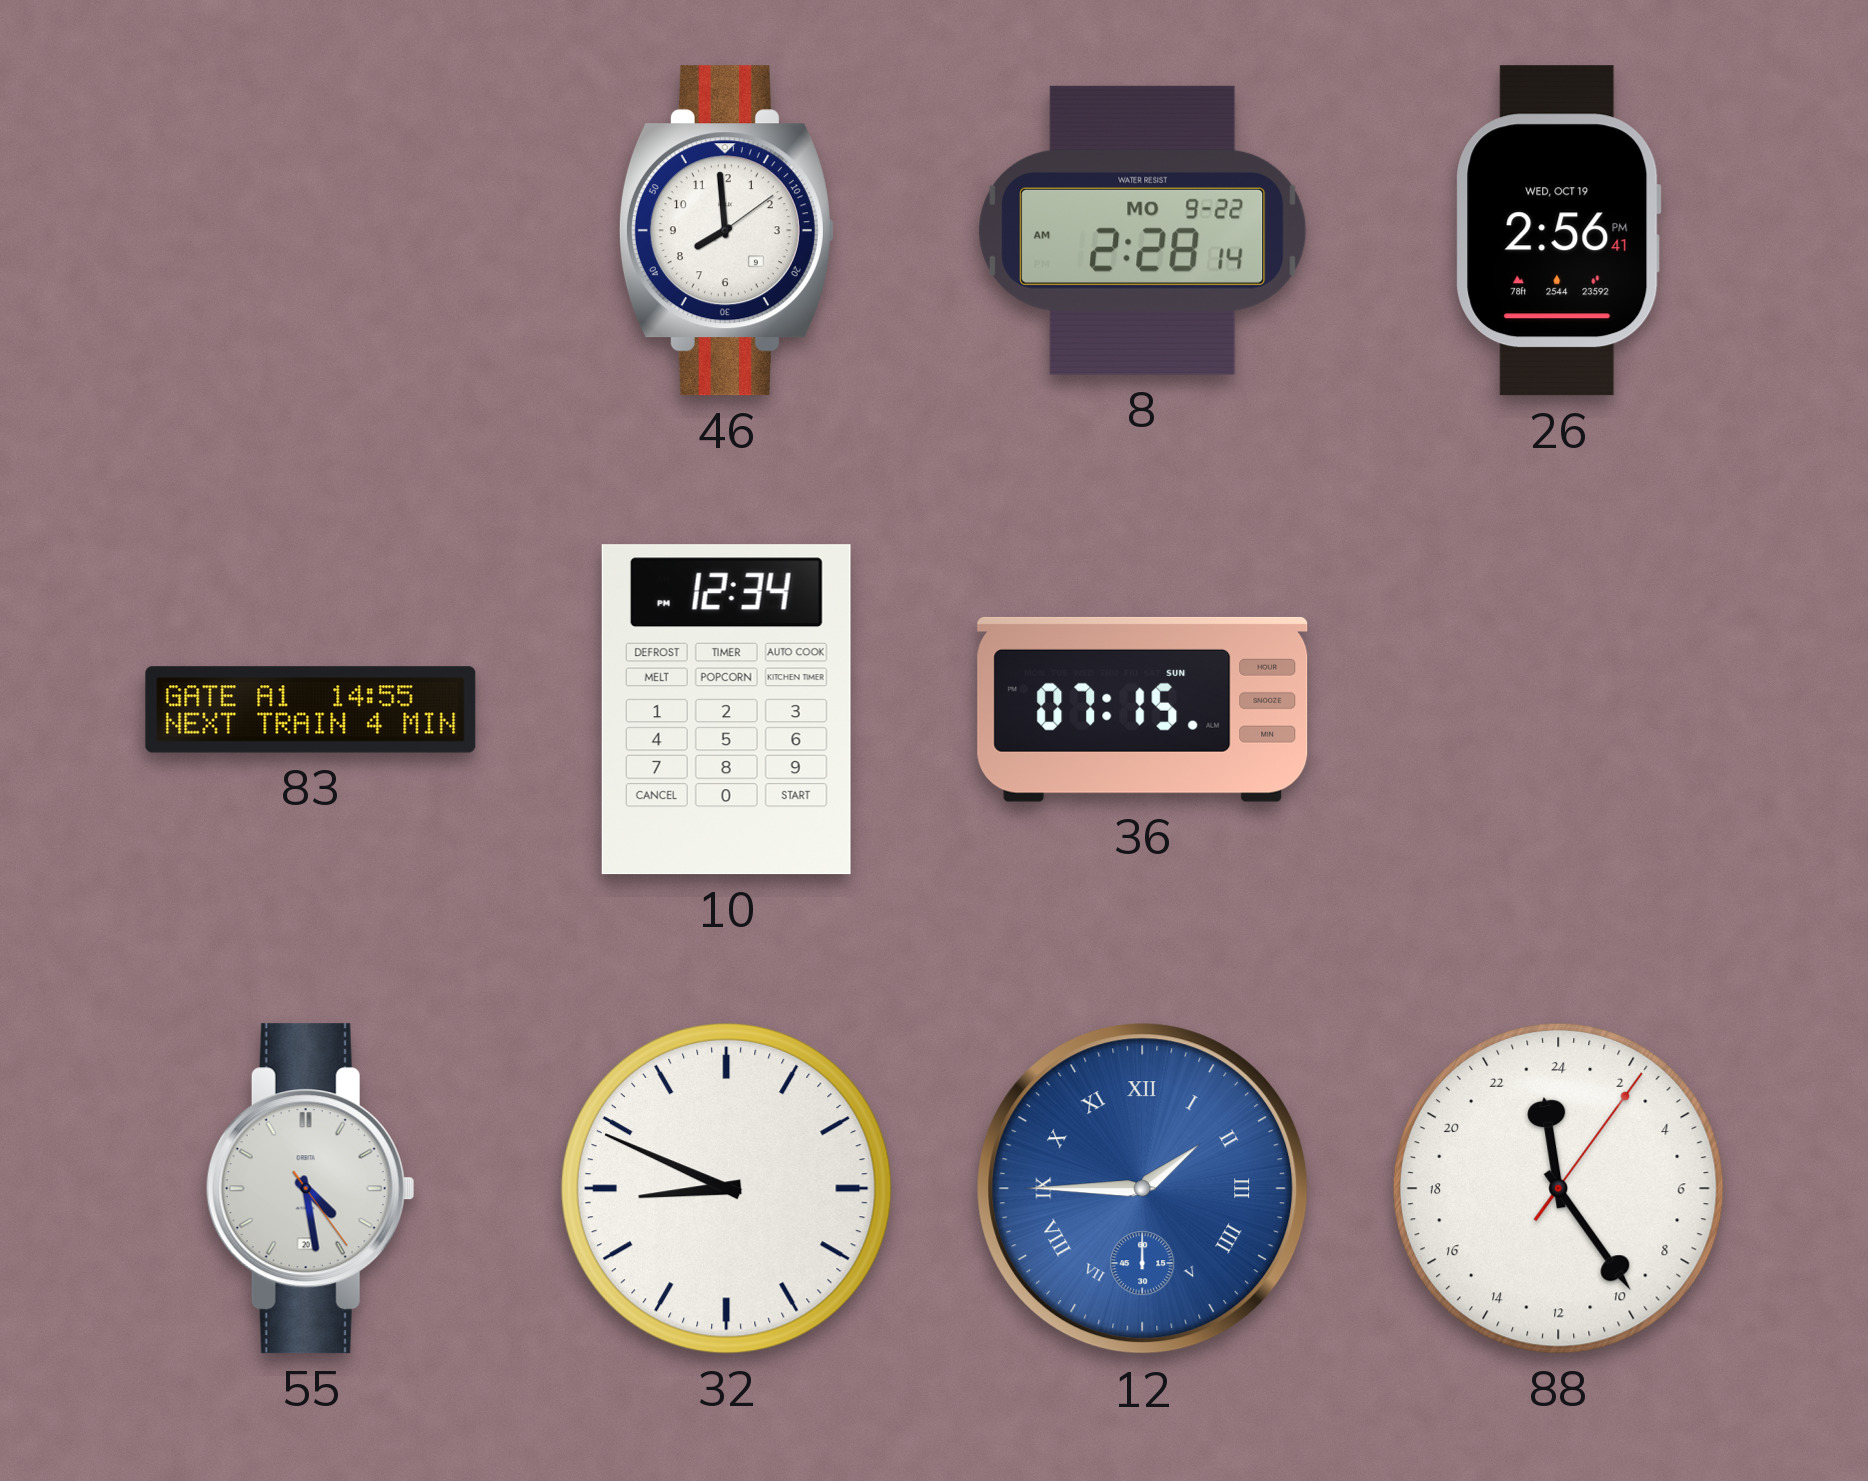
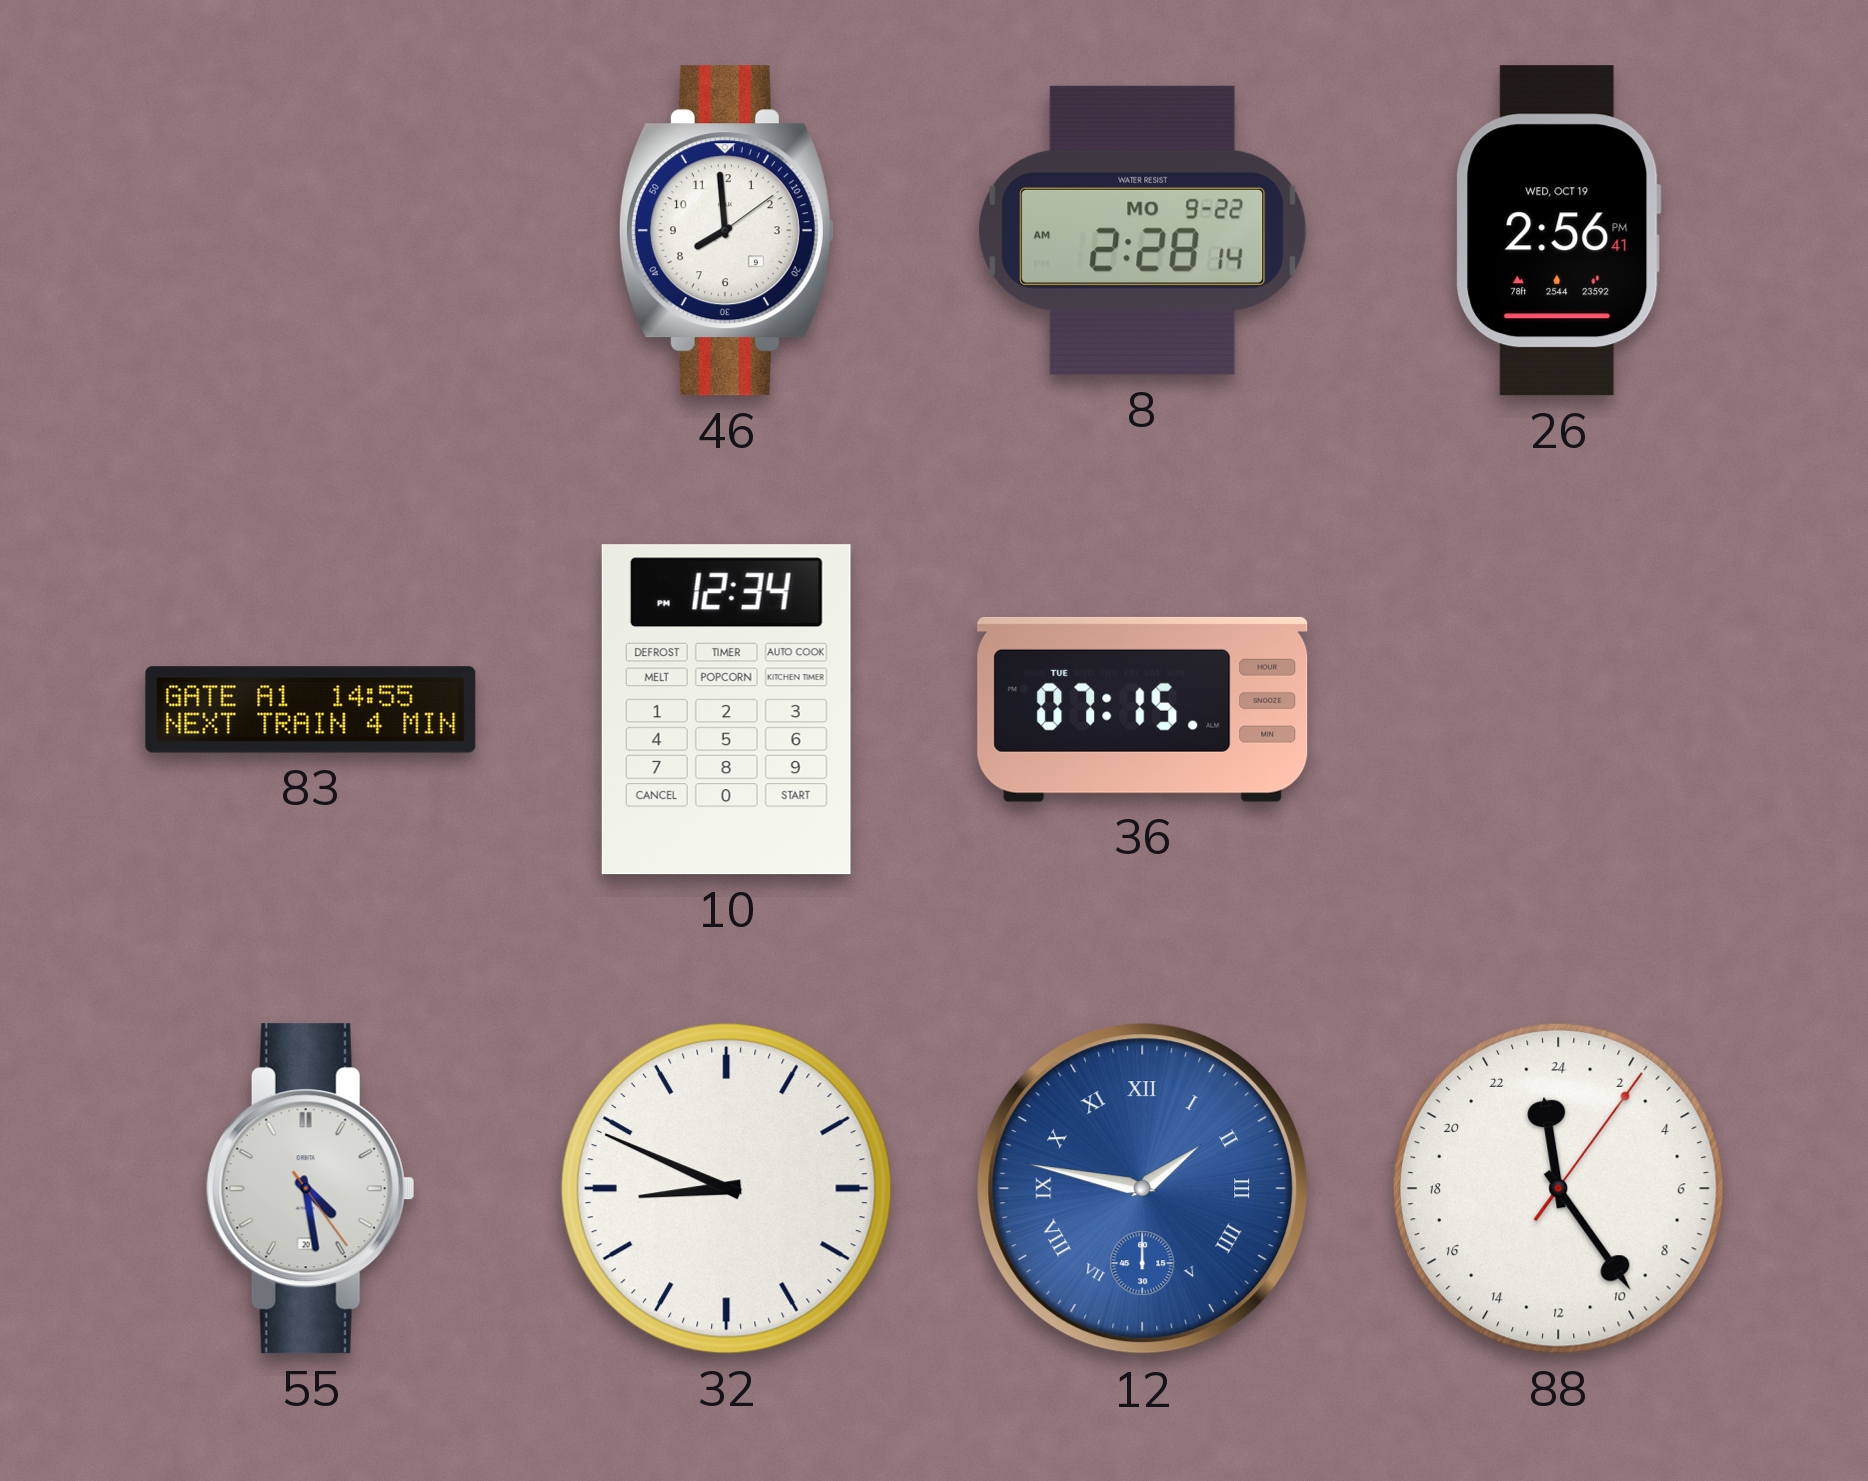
36 date: SUN -> TUE (1143, 709)
12: 1:45 -> 1:47 (1143, 1189)
